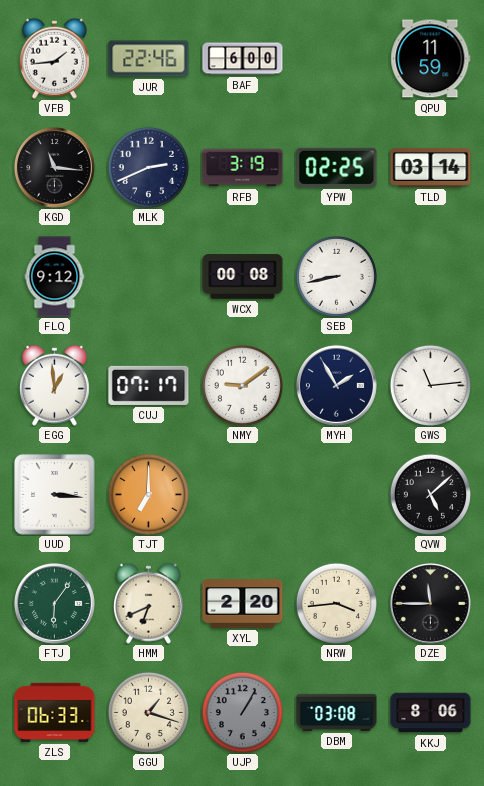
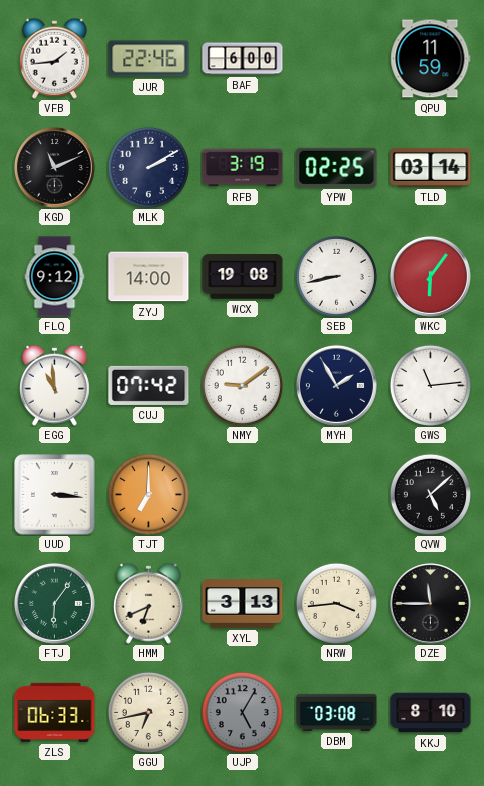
KGD: 11:16 -> 11:11 (54, 167)
MLK: 2:41 -> 2:10 (148, 167)
ZYJ: none -> 14:00 (149, 277)
WCX: 00:08 -> 19:08 (243, 277)
WKC: none -> 6:06 (430, 276)
EGG: 12:59 -> 10:59 (54, 385)
CUJ: 07:17 -> 07:42 (149, 385)
XYL: 2:20 -> 3:13 (243, 604)
GGU: 1:18 -> 6:43 (148, 712)
UJP: 1:05 -> 5:05 (242, 712)
KKJ: 8:06 -> 8:10 (431, 713)
